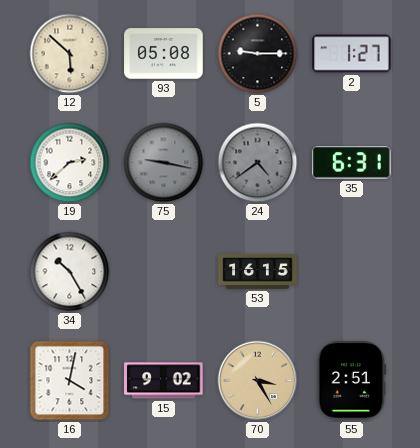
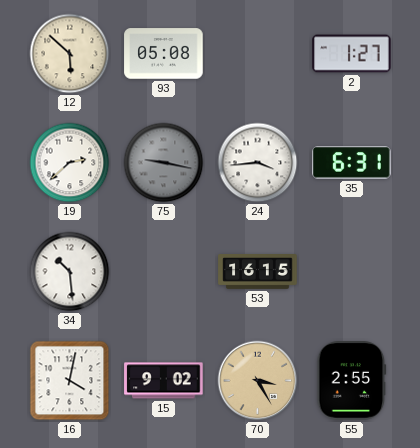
5: 9:15 -> none (258, 54)
24: 4:39 -> 3:44 (258, 163)
24 dial: grey -> white (258, 163)
34: 10:25 -> 10:29 (70, 272)
55: 2:51 -> 2:55 (352, 381)
